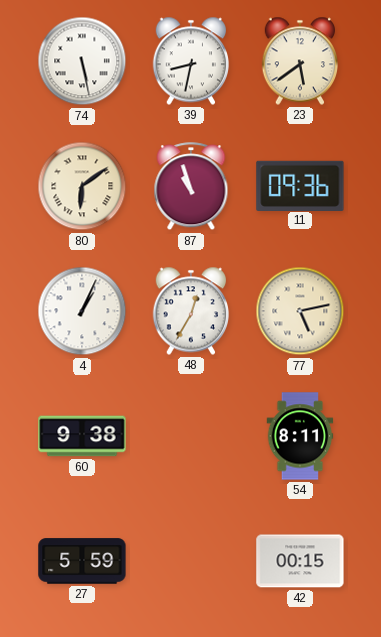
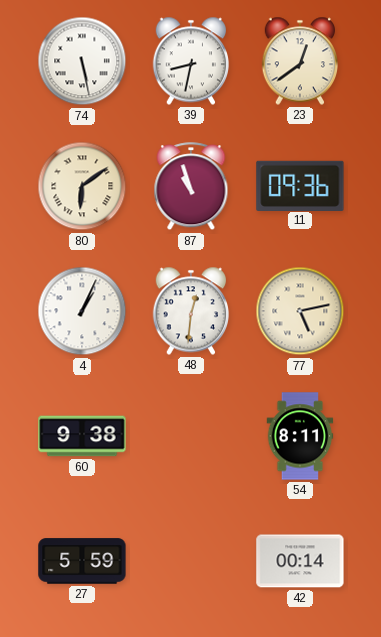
23: 5:39 -> 12:39 (300, 61)
48: 12:35 -> 12:31 (191, 311)
42: 00:15 -> 00:14 (300, 561)
